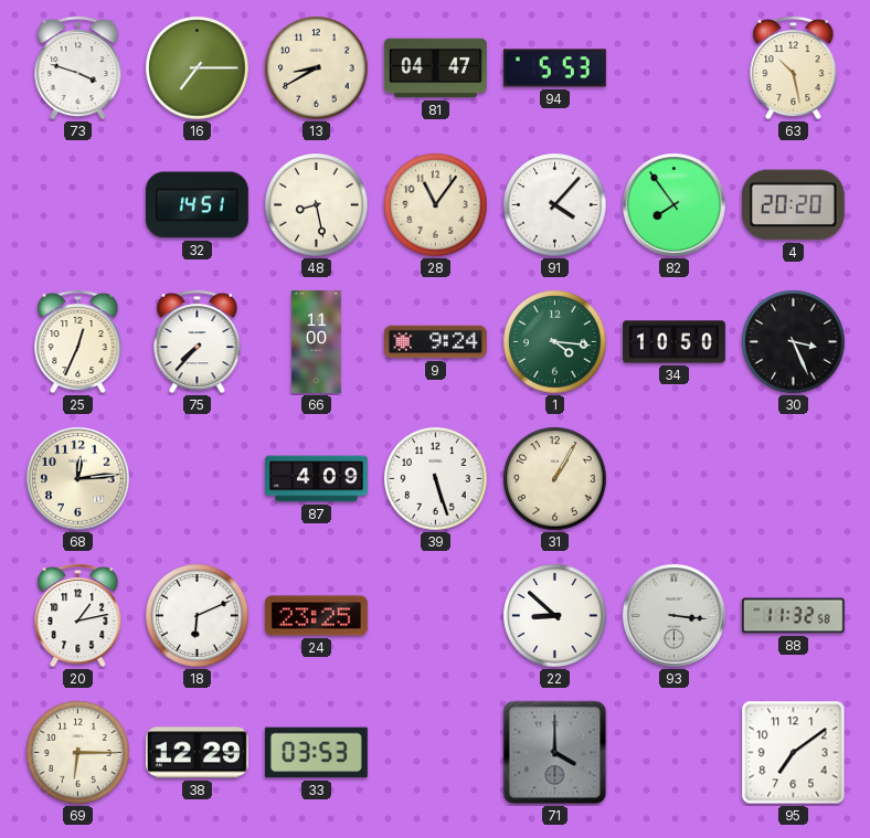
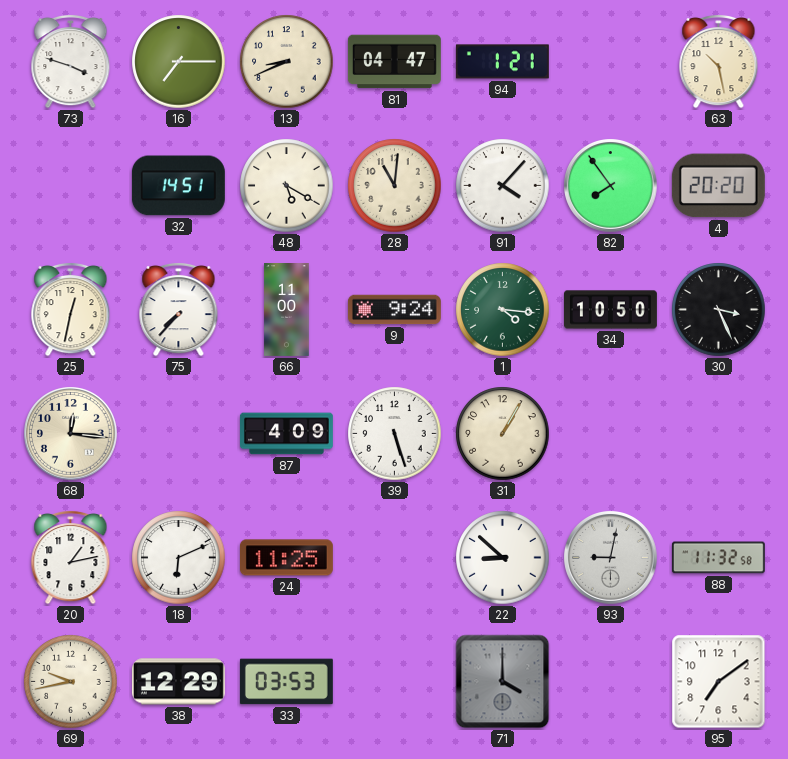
13: 8:40 -> 8:41 (287, 62)
94: 5:53 -> 1:21 (502, 62)
48: 8:28 -> 5:20 (287, 186)
28: 11:06 -> 11:01 (395, 186)
25: 12:34 -> 12:32 (71, 309)
68: 12:14 -> 12:16 (71, 434)
24: 23:25 -> 11:25 (286, 558)
93: 3:16 -> 9:02 (611, 558)
69: 6:15 -> 9:43 (71, 682)
